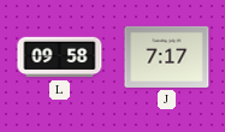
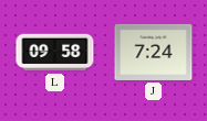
J: 7:17 -> 7:24 (154, 52)
